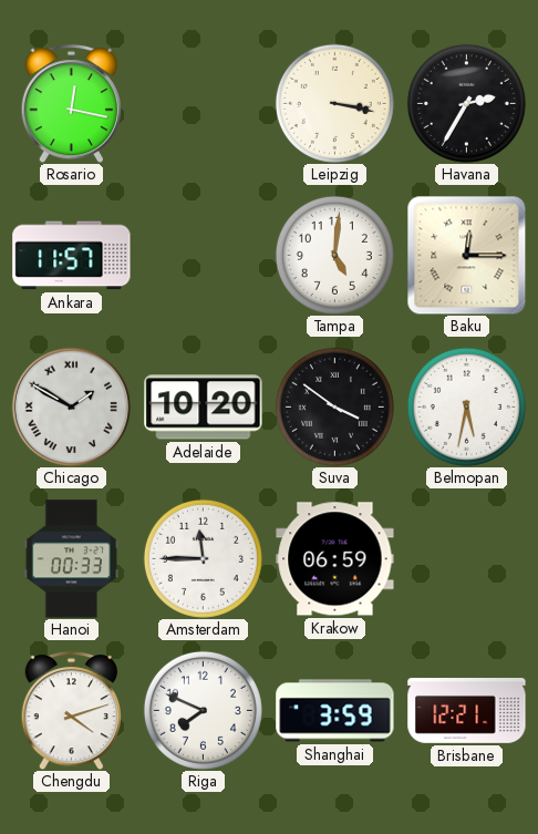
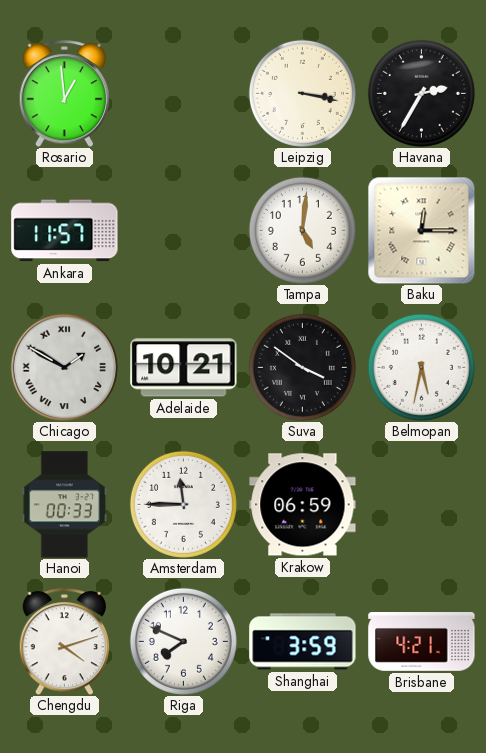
Rosario: 12:17 -> 12:59 (65, 94)
Adelaide: 10:20 -> 10:21 (184, 368)
Brisbane: 12:21 -> 4:21 (422, 642)
